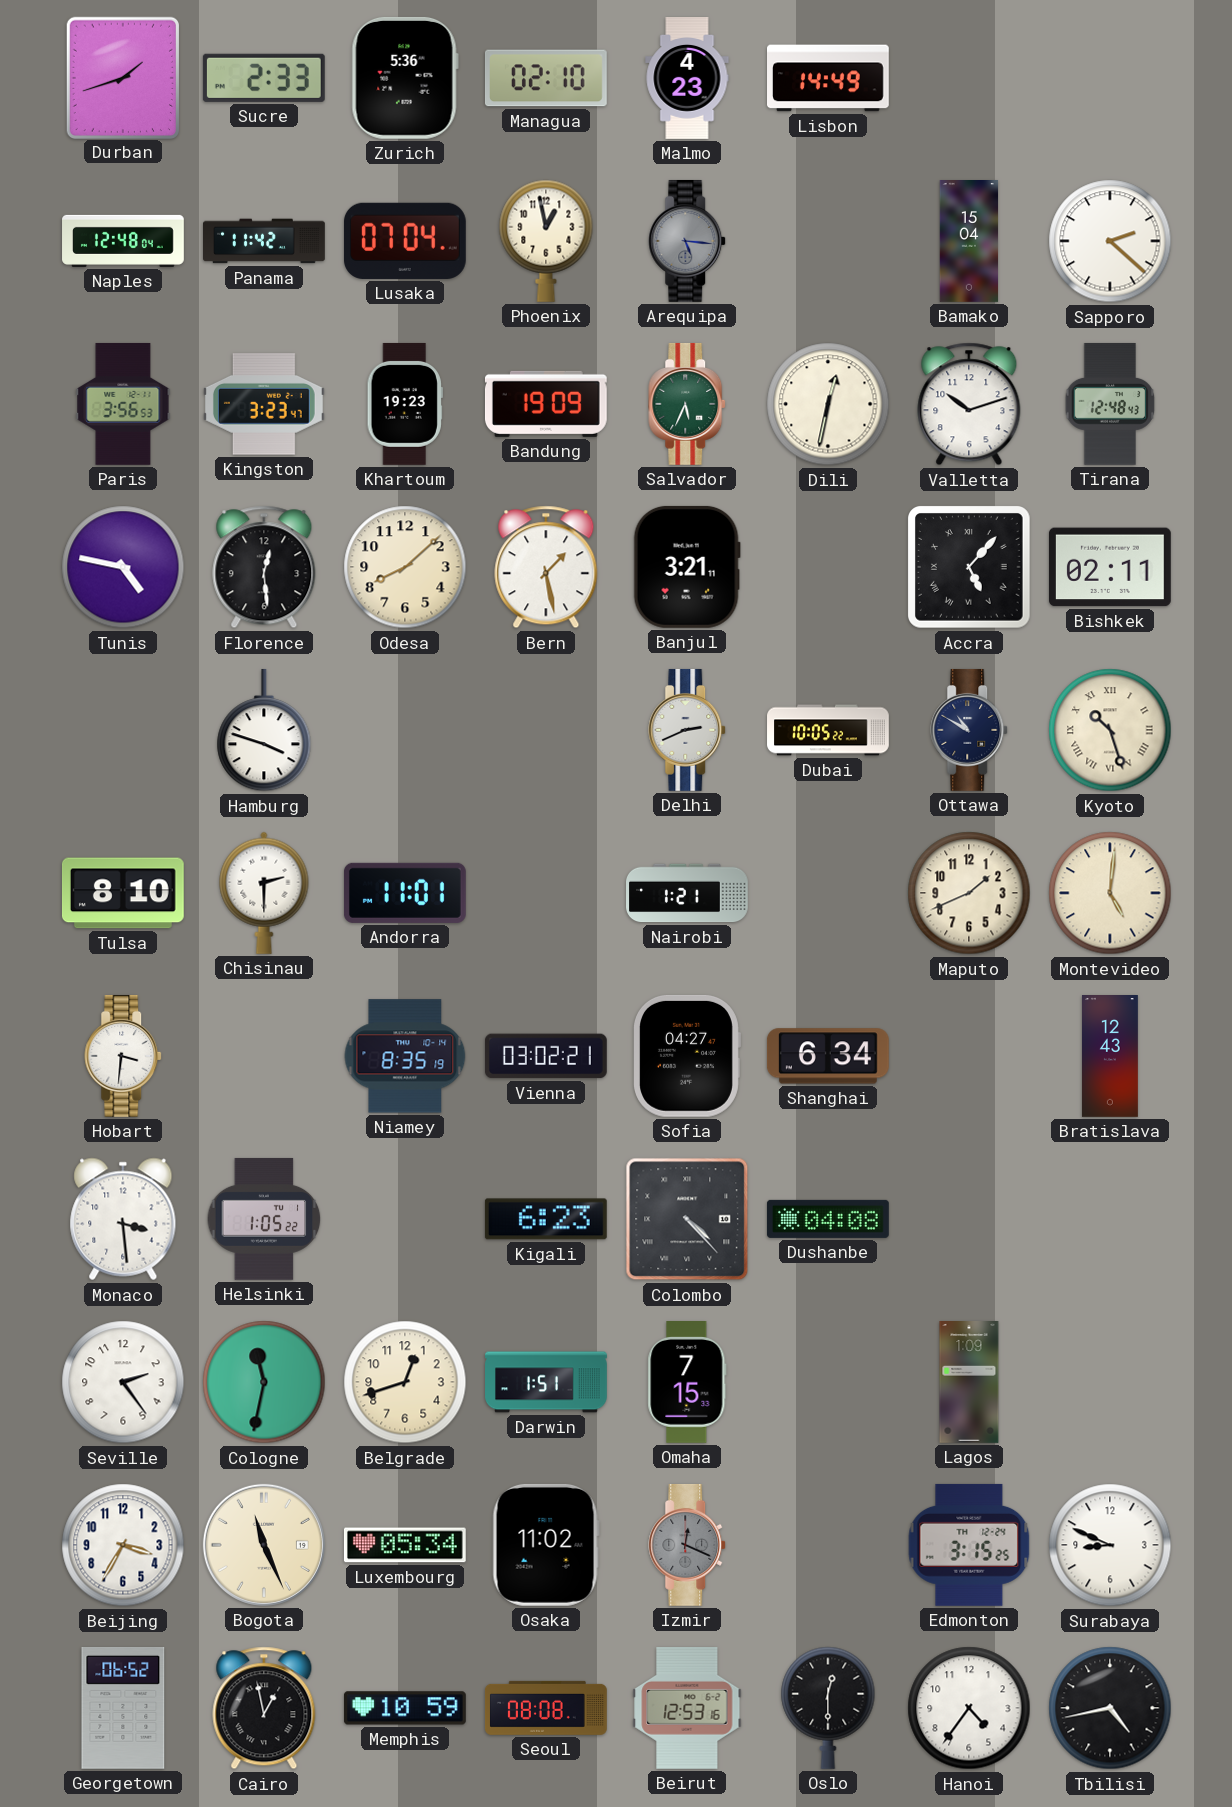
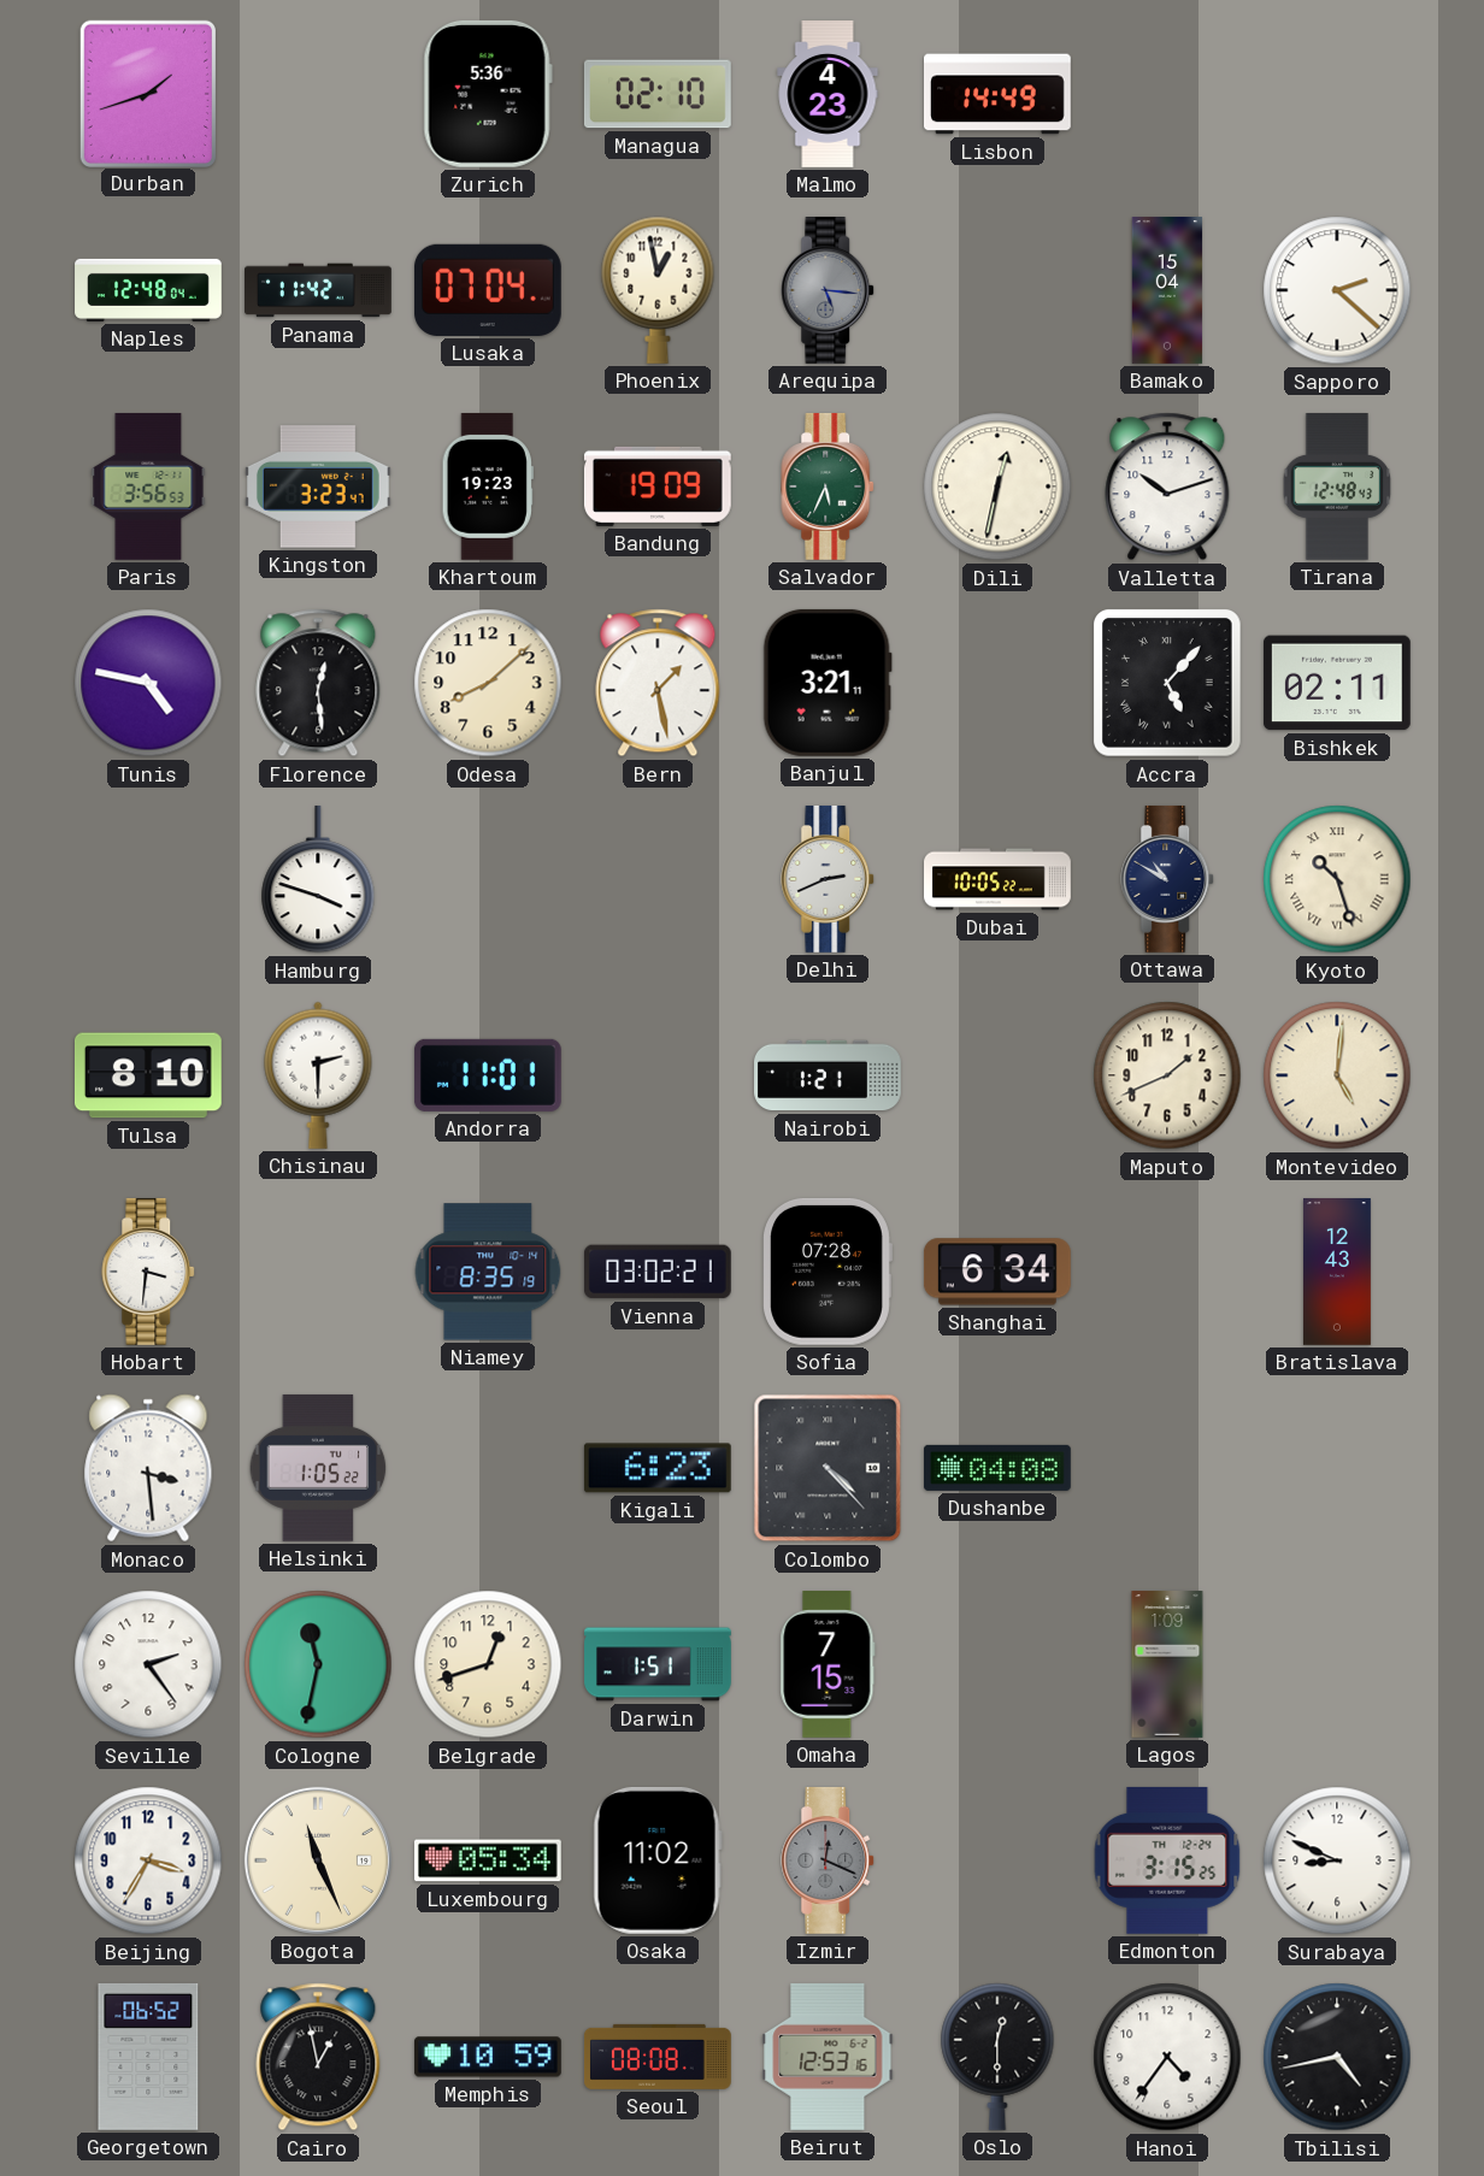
Sucre: 2:33 -> none (264, 78)
Sofia: 04:27 -> 07:28 (828, 1272)
